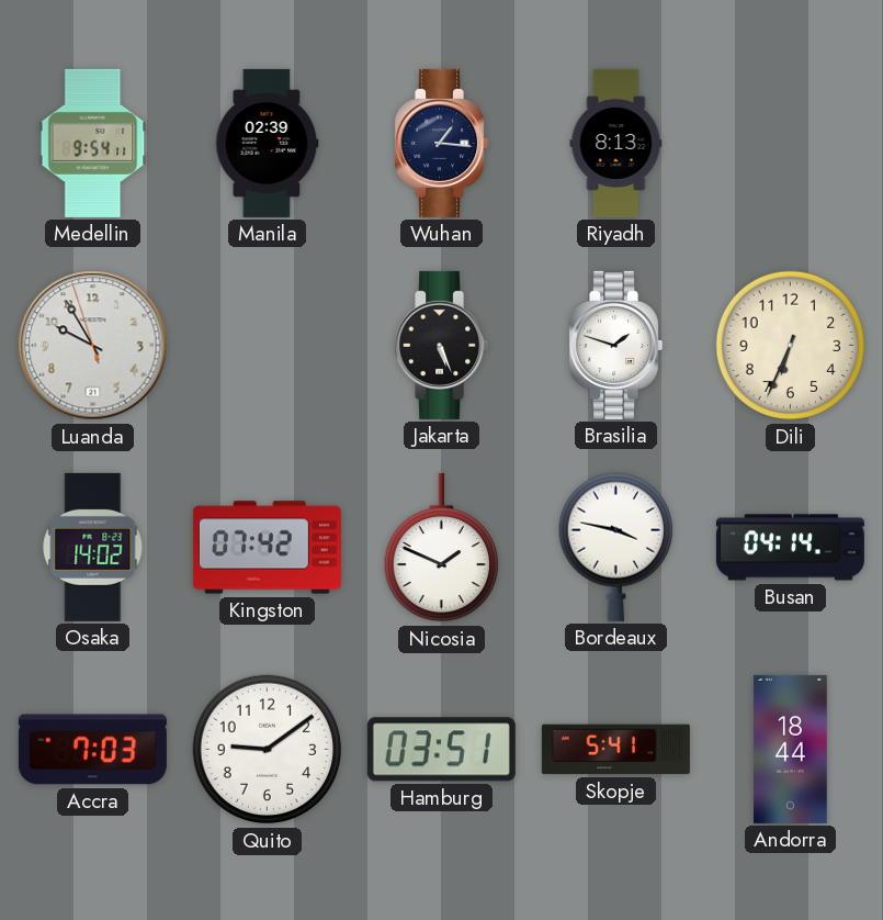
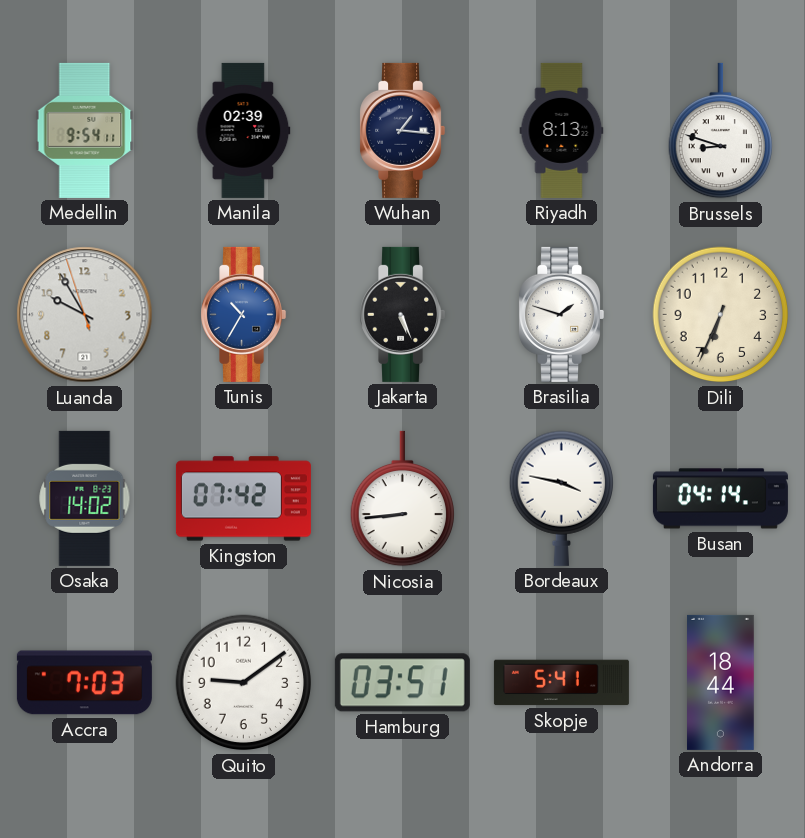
Brussels: none -> 8:48 (720, 131)
Tunis: none -> 10:35 (244, 314)
Nicosia: 1:49 -> 8:44 (402, 499)
